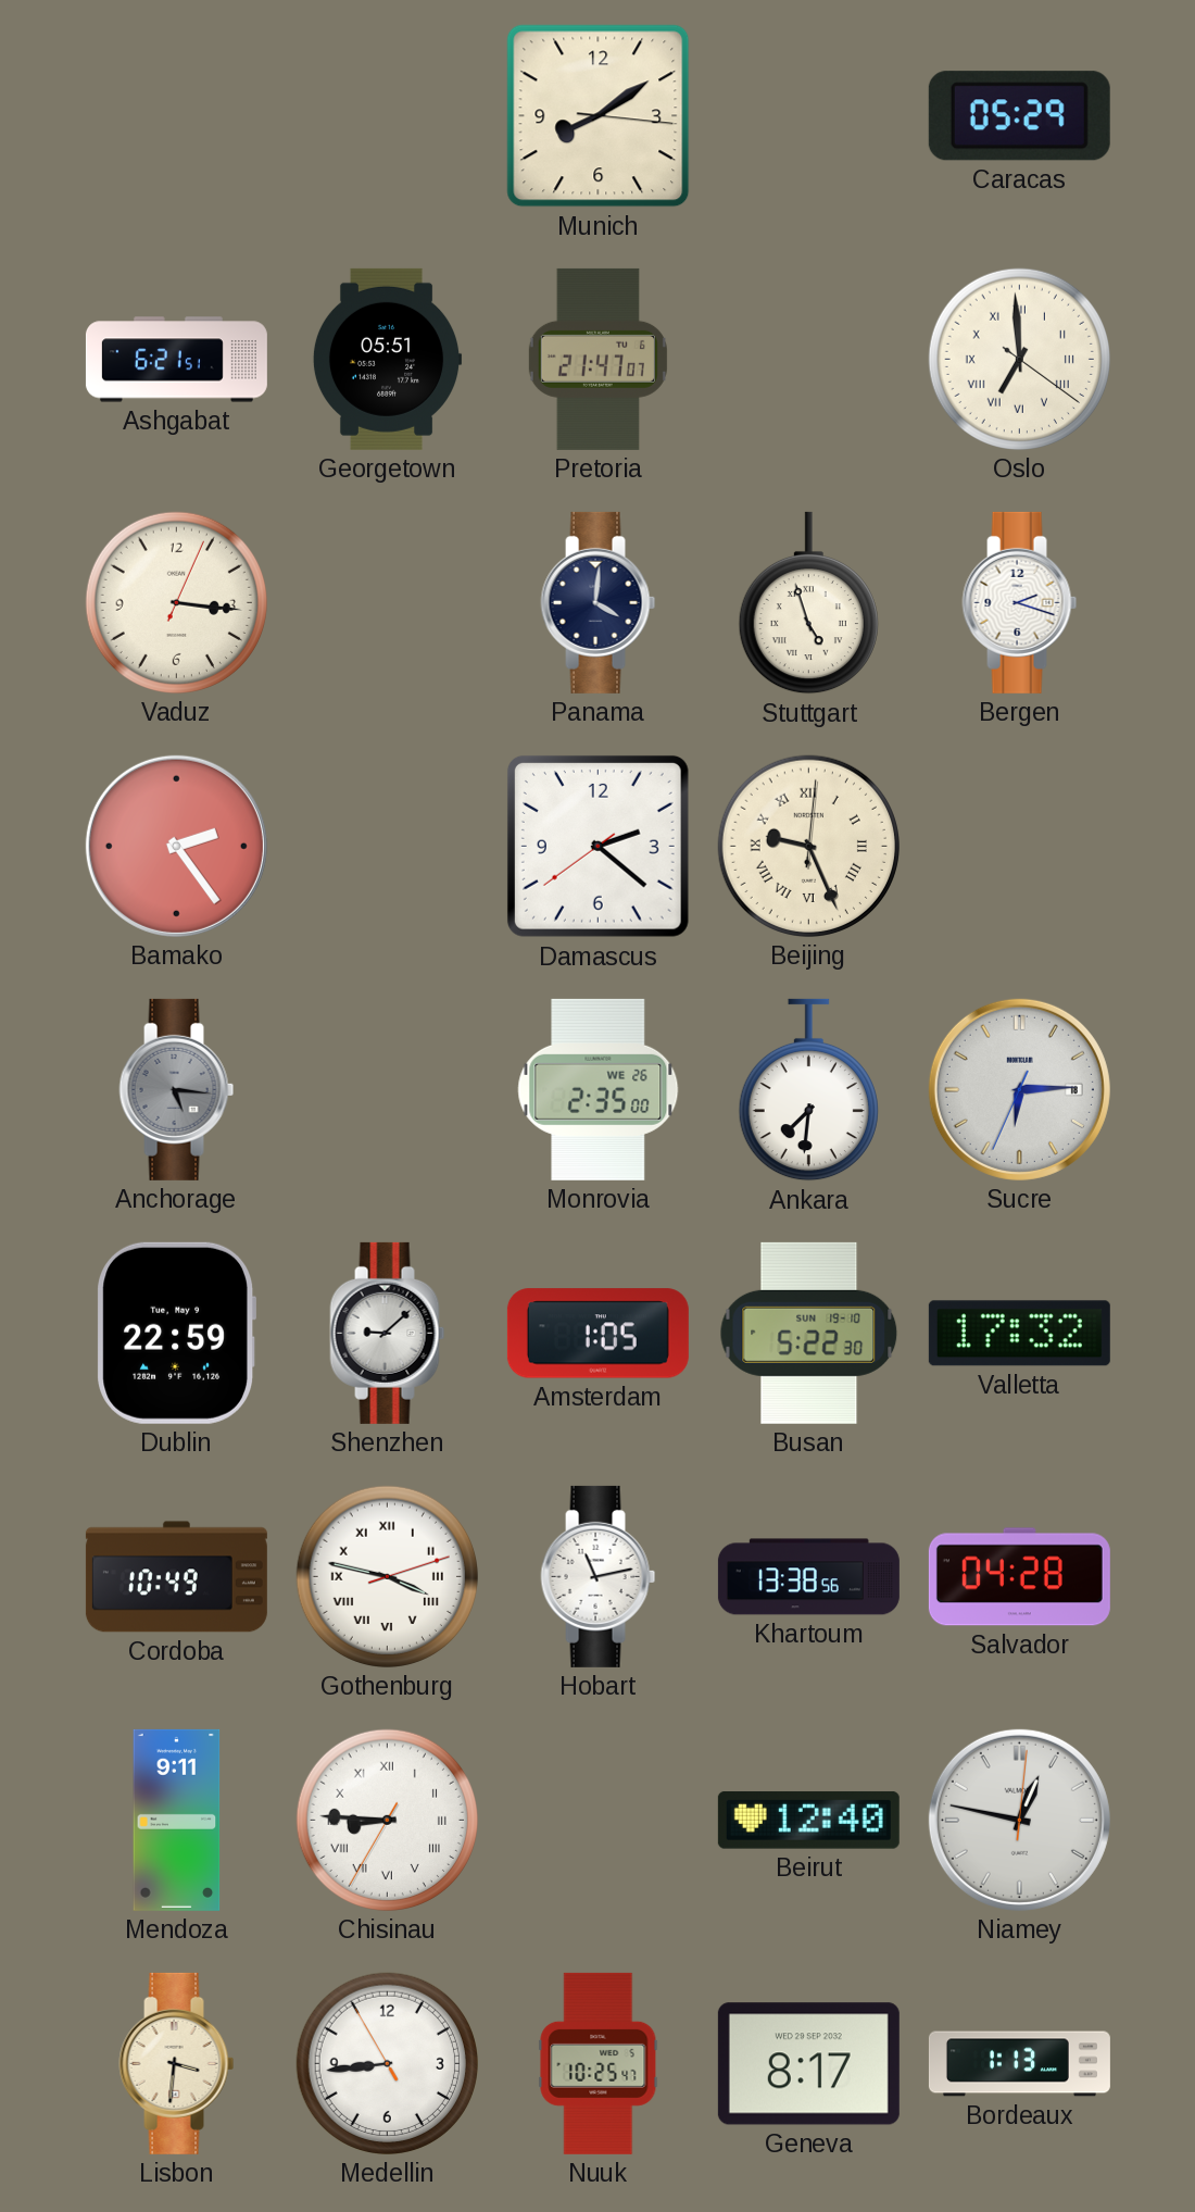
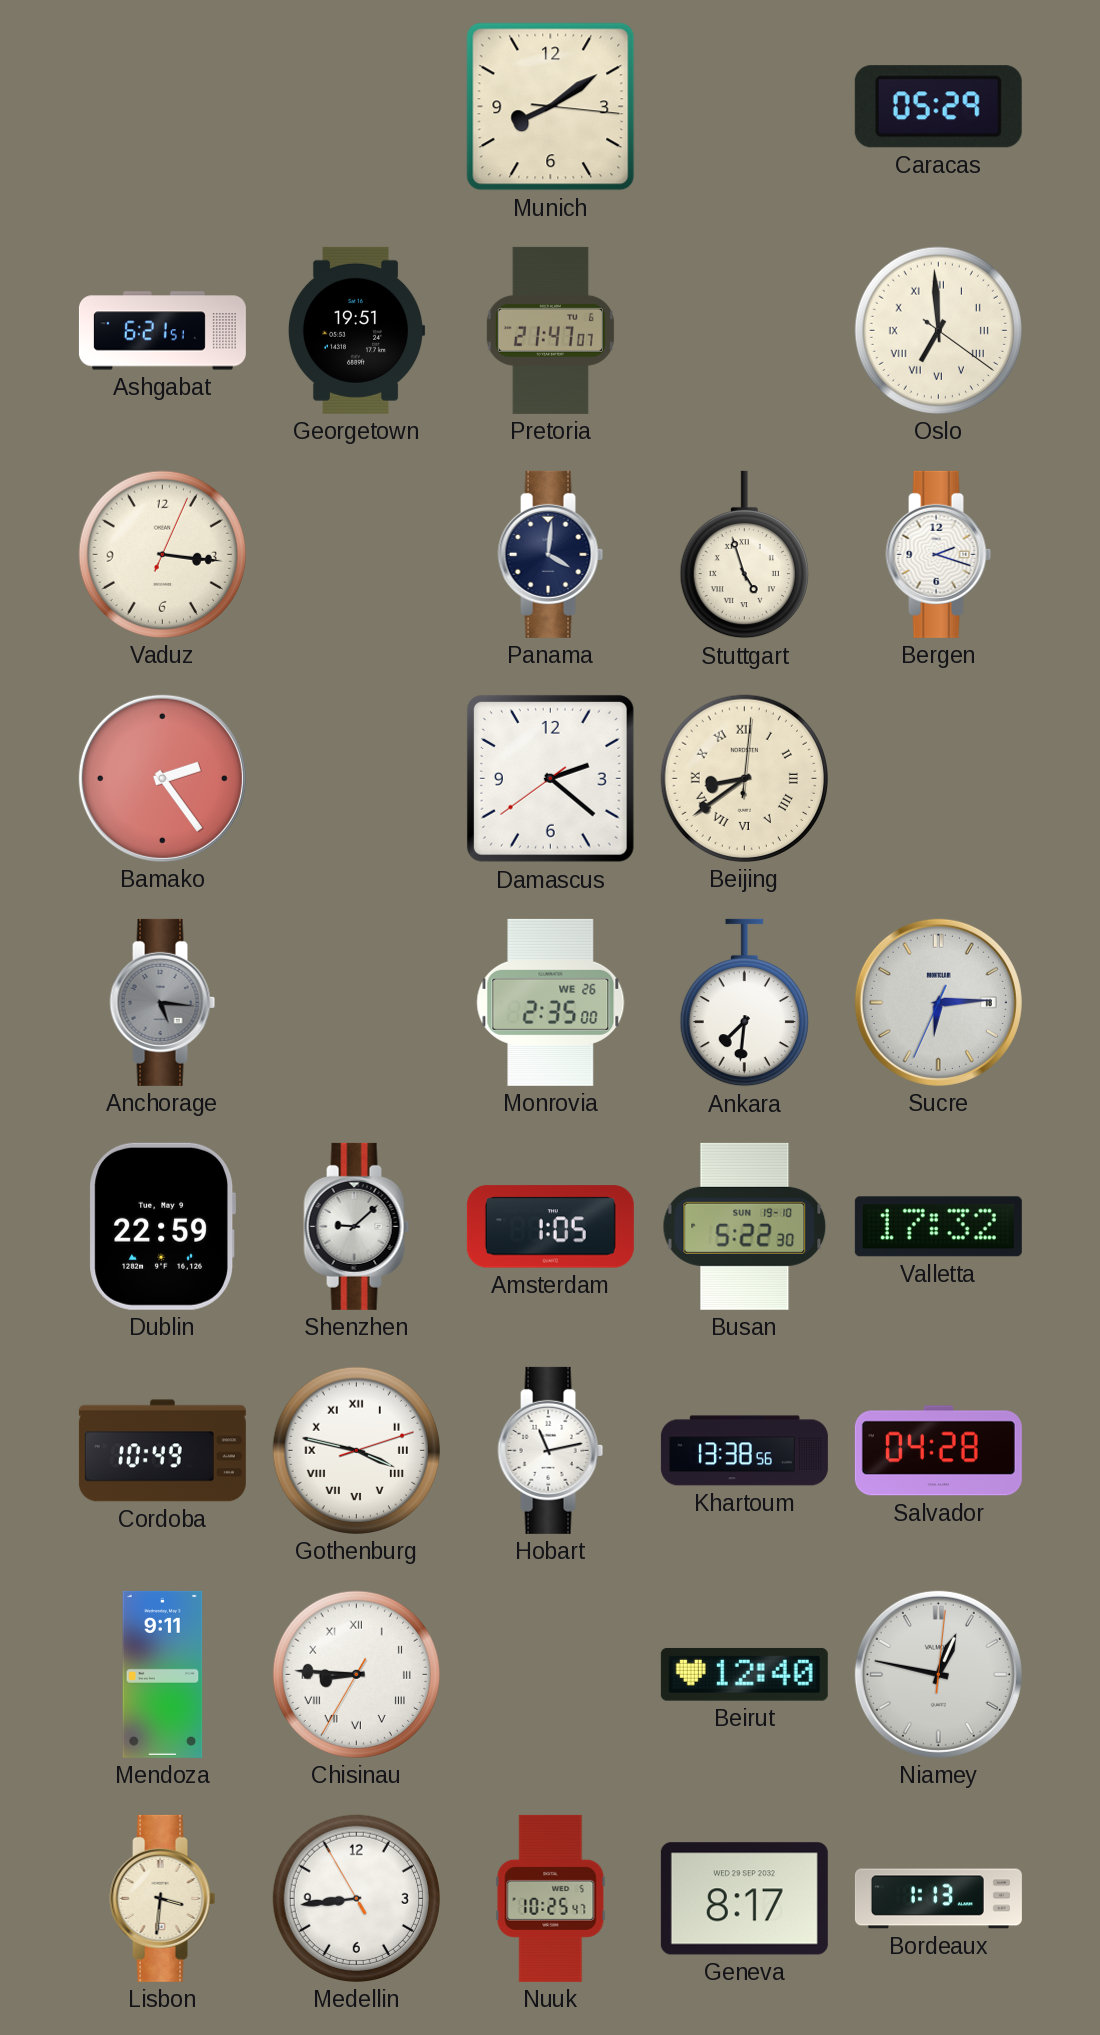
Georgetown: 05:51 -> 19:51 (356, 330)
Beijing: 9:26 -> 8:39 (744, 778)
